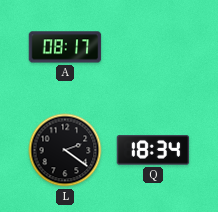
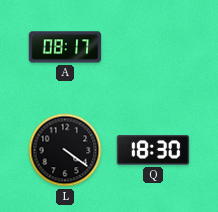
L: 2:21 -> 4:21 (65, 150)
Q: 18:34 -> 18:30 (153, 150)
